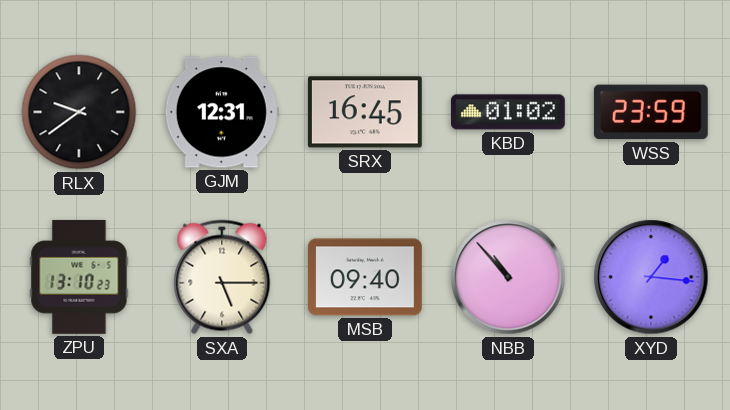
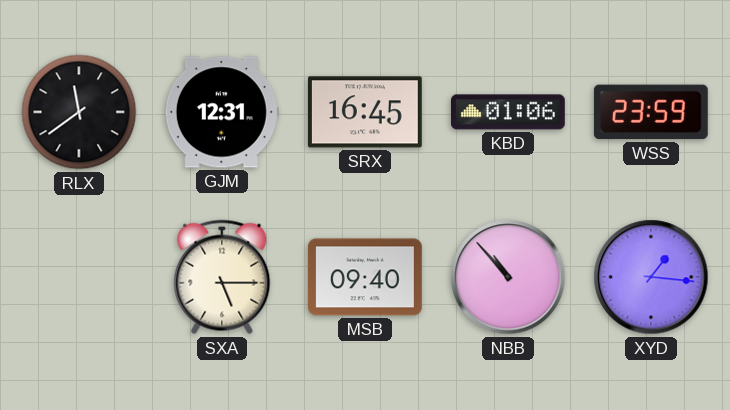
RLX: 9:39 -> 11:39 (79, 112)
KBD: 01:02 -> 01:06 (508, 112)
ZPU: 13:10 -> none (79, 277)
